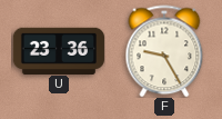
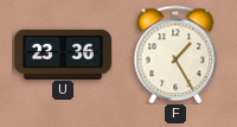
F: 9:25 -> 1:25 (175, 55)
